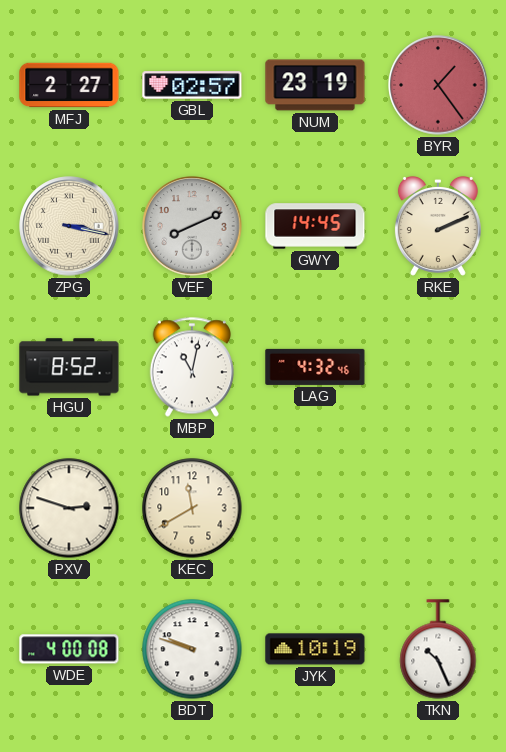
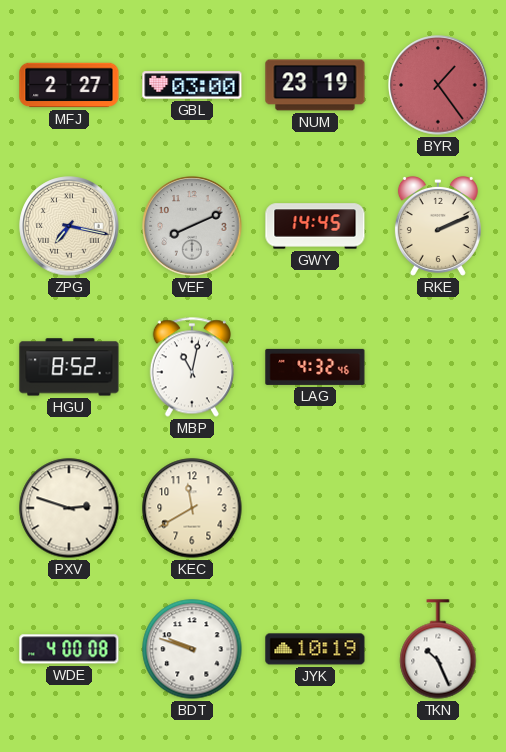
GBL: 02:57 -> 03:00 (192, 85)
ZPG: 3:17 -> 7:17 (69, 226)
